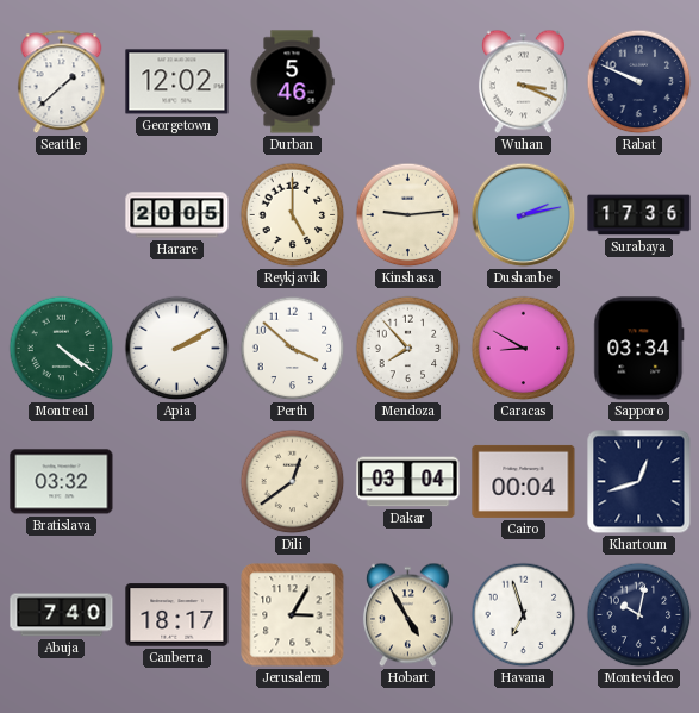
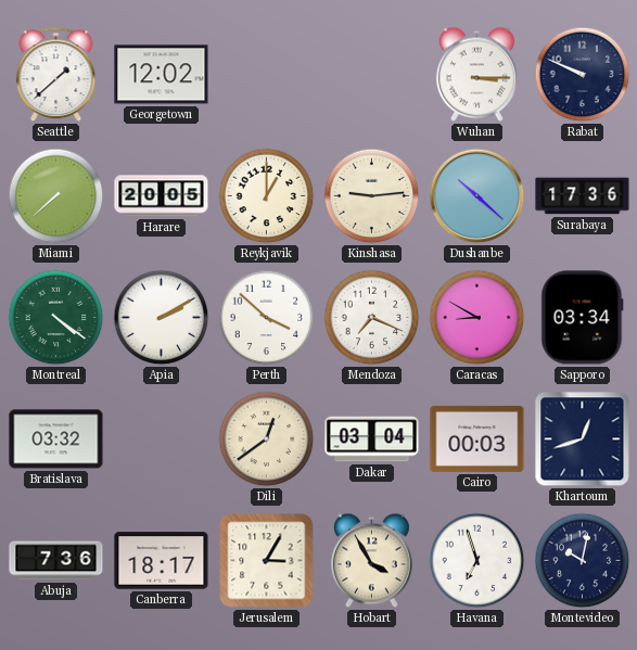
Durban: 5:46 -> none (292, 82)
Wuhan: 3:19 -> 3:15 (476, 75)
Miami: none -> 7:38 (56, 196)
Reykjavik: 5:00 -> 1:00 (267, 196)
Dushanbe: 2:13 -> 10:22 (477, 196)
Mendoza: 7:53 -> 7:19 (372, 318)
Cairo: 00:04 -> 00:03 (477, 438)
Abuja: 7:40 -> 7:36 (56, 561)
Hobart: 4:55 -> 3:55 (371, 561)
